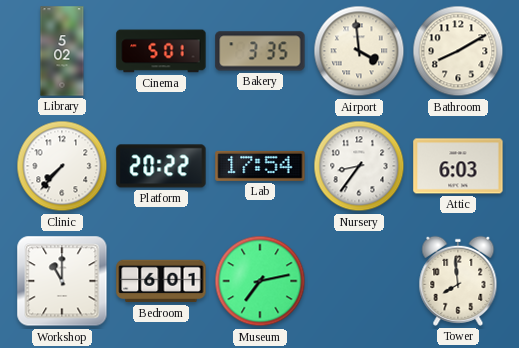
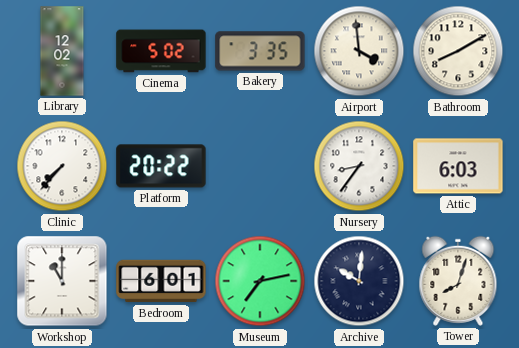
Library: 5:02 -> 12:02 (62, 51)
Cinema: 5:01 -> 5:02 (161, 51)
Lab: 17:54 -> none (260, 166)
Archive: none -> 10:01 (359, 281)
Tower: 7:59 -> 8:03 (458, 281)
